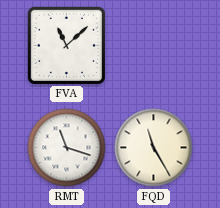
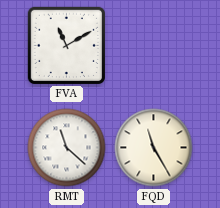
FVA: 11:08 -> 11:10 (66, 45)
RMT: 11:18 -> 11:22 (67, 148)
